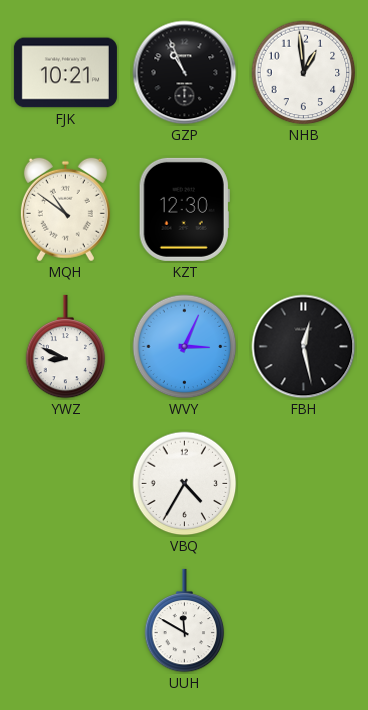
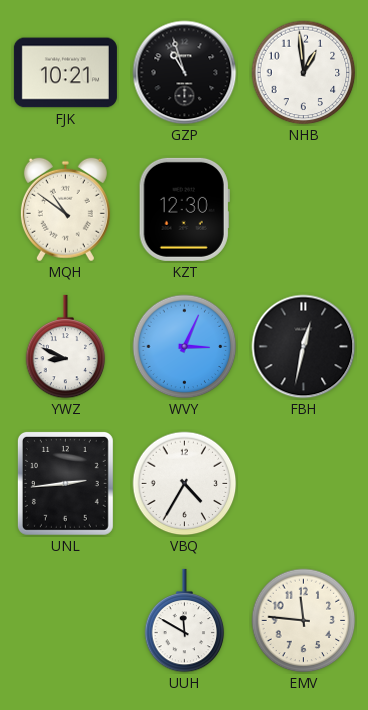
GZP: 10:56 -> 10:57 (185, 73)
FBH: 12:28 -> 12:32 (304, 347)
UNL: none -> 2:44 (65, 483)
EMV: none -> 11:46 (304, 621)
